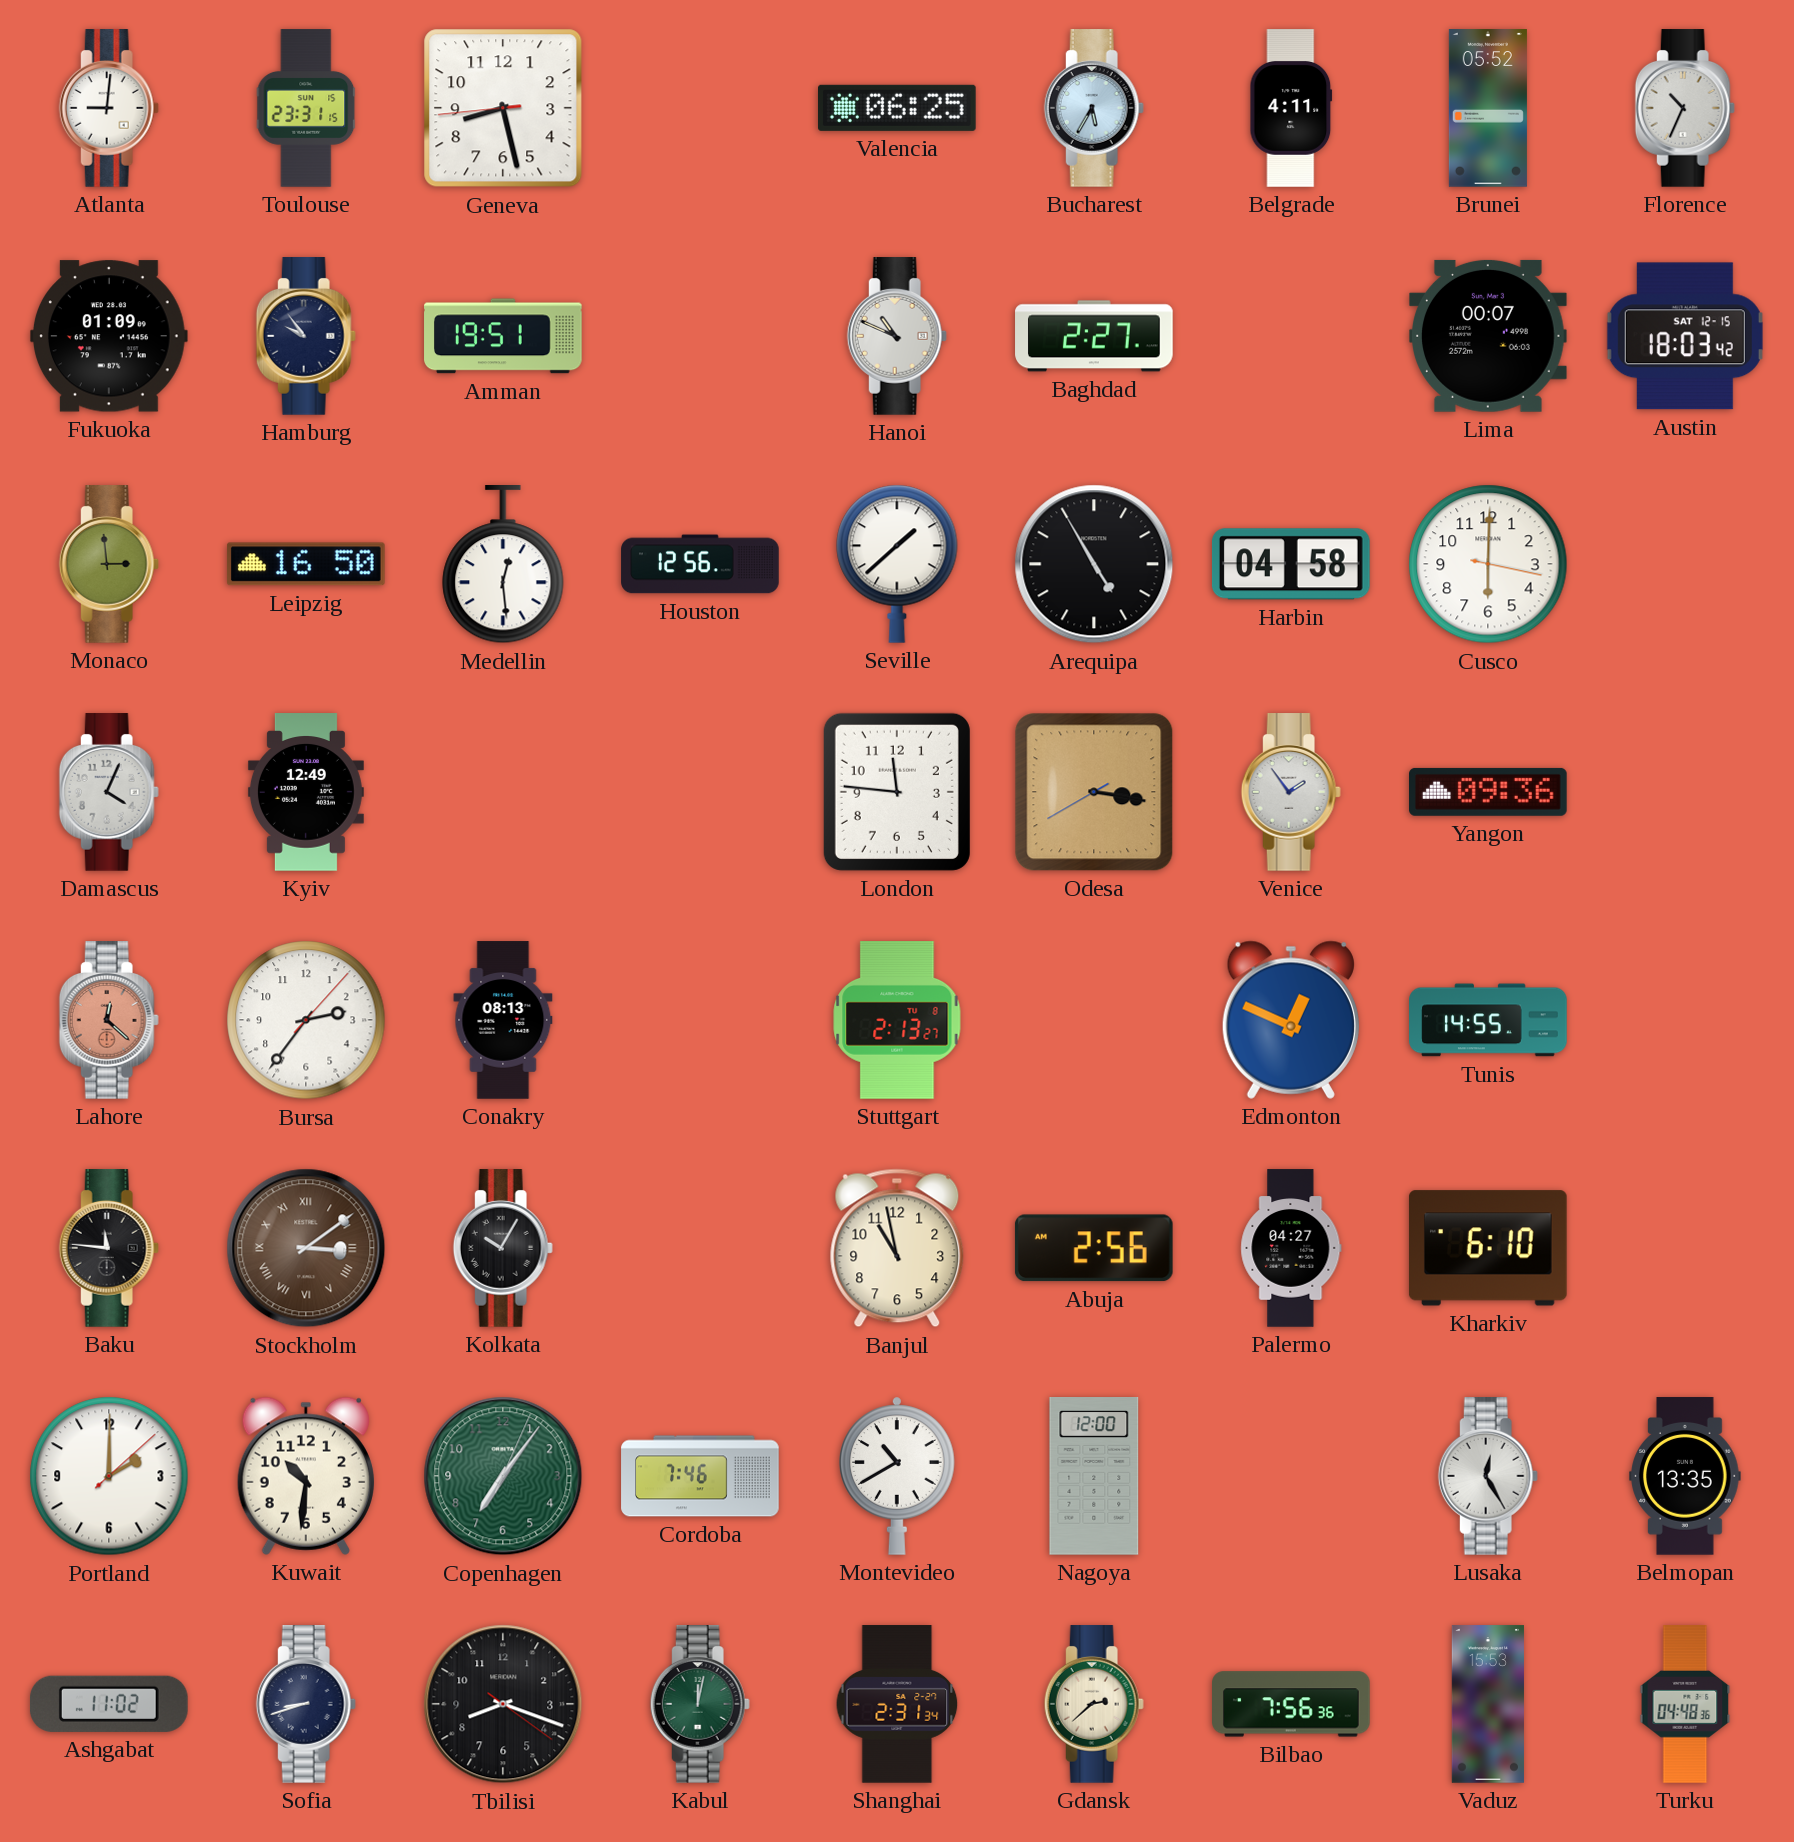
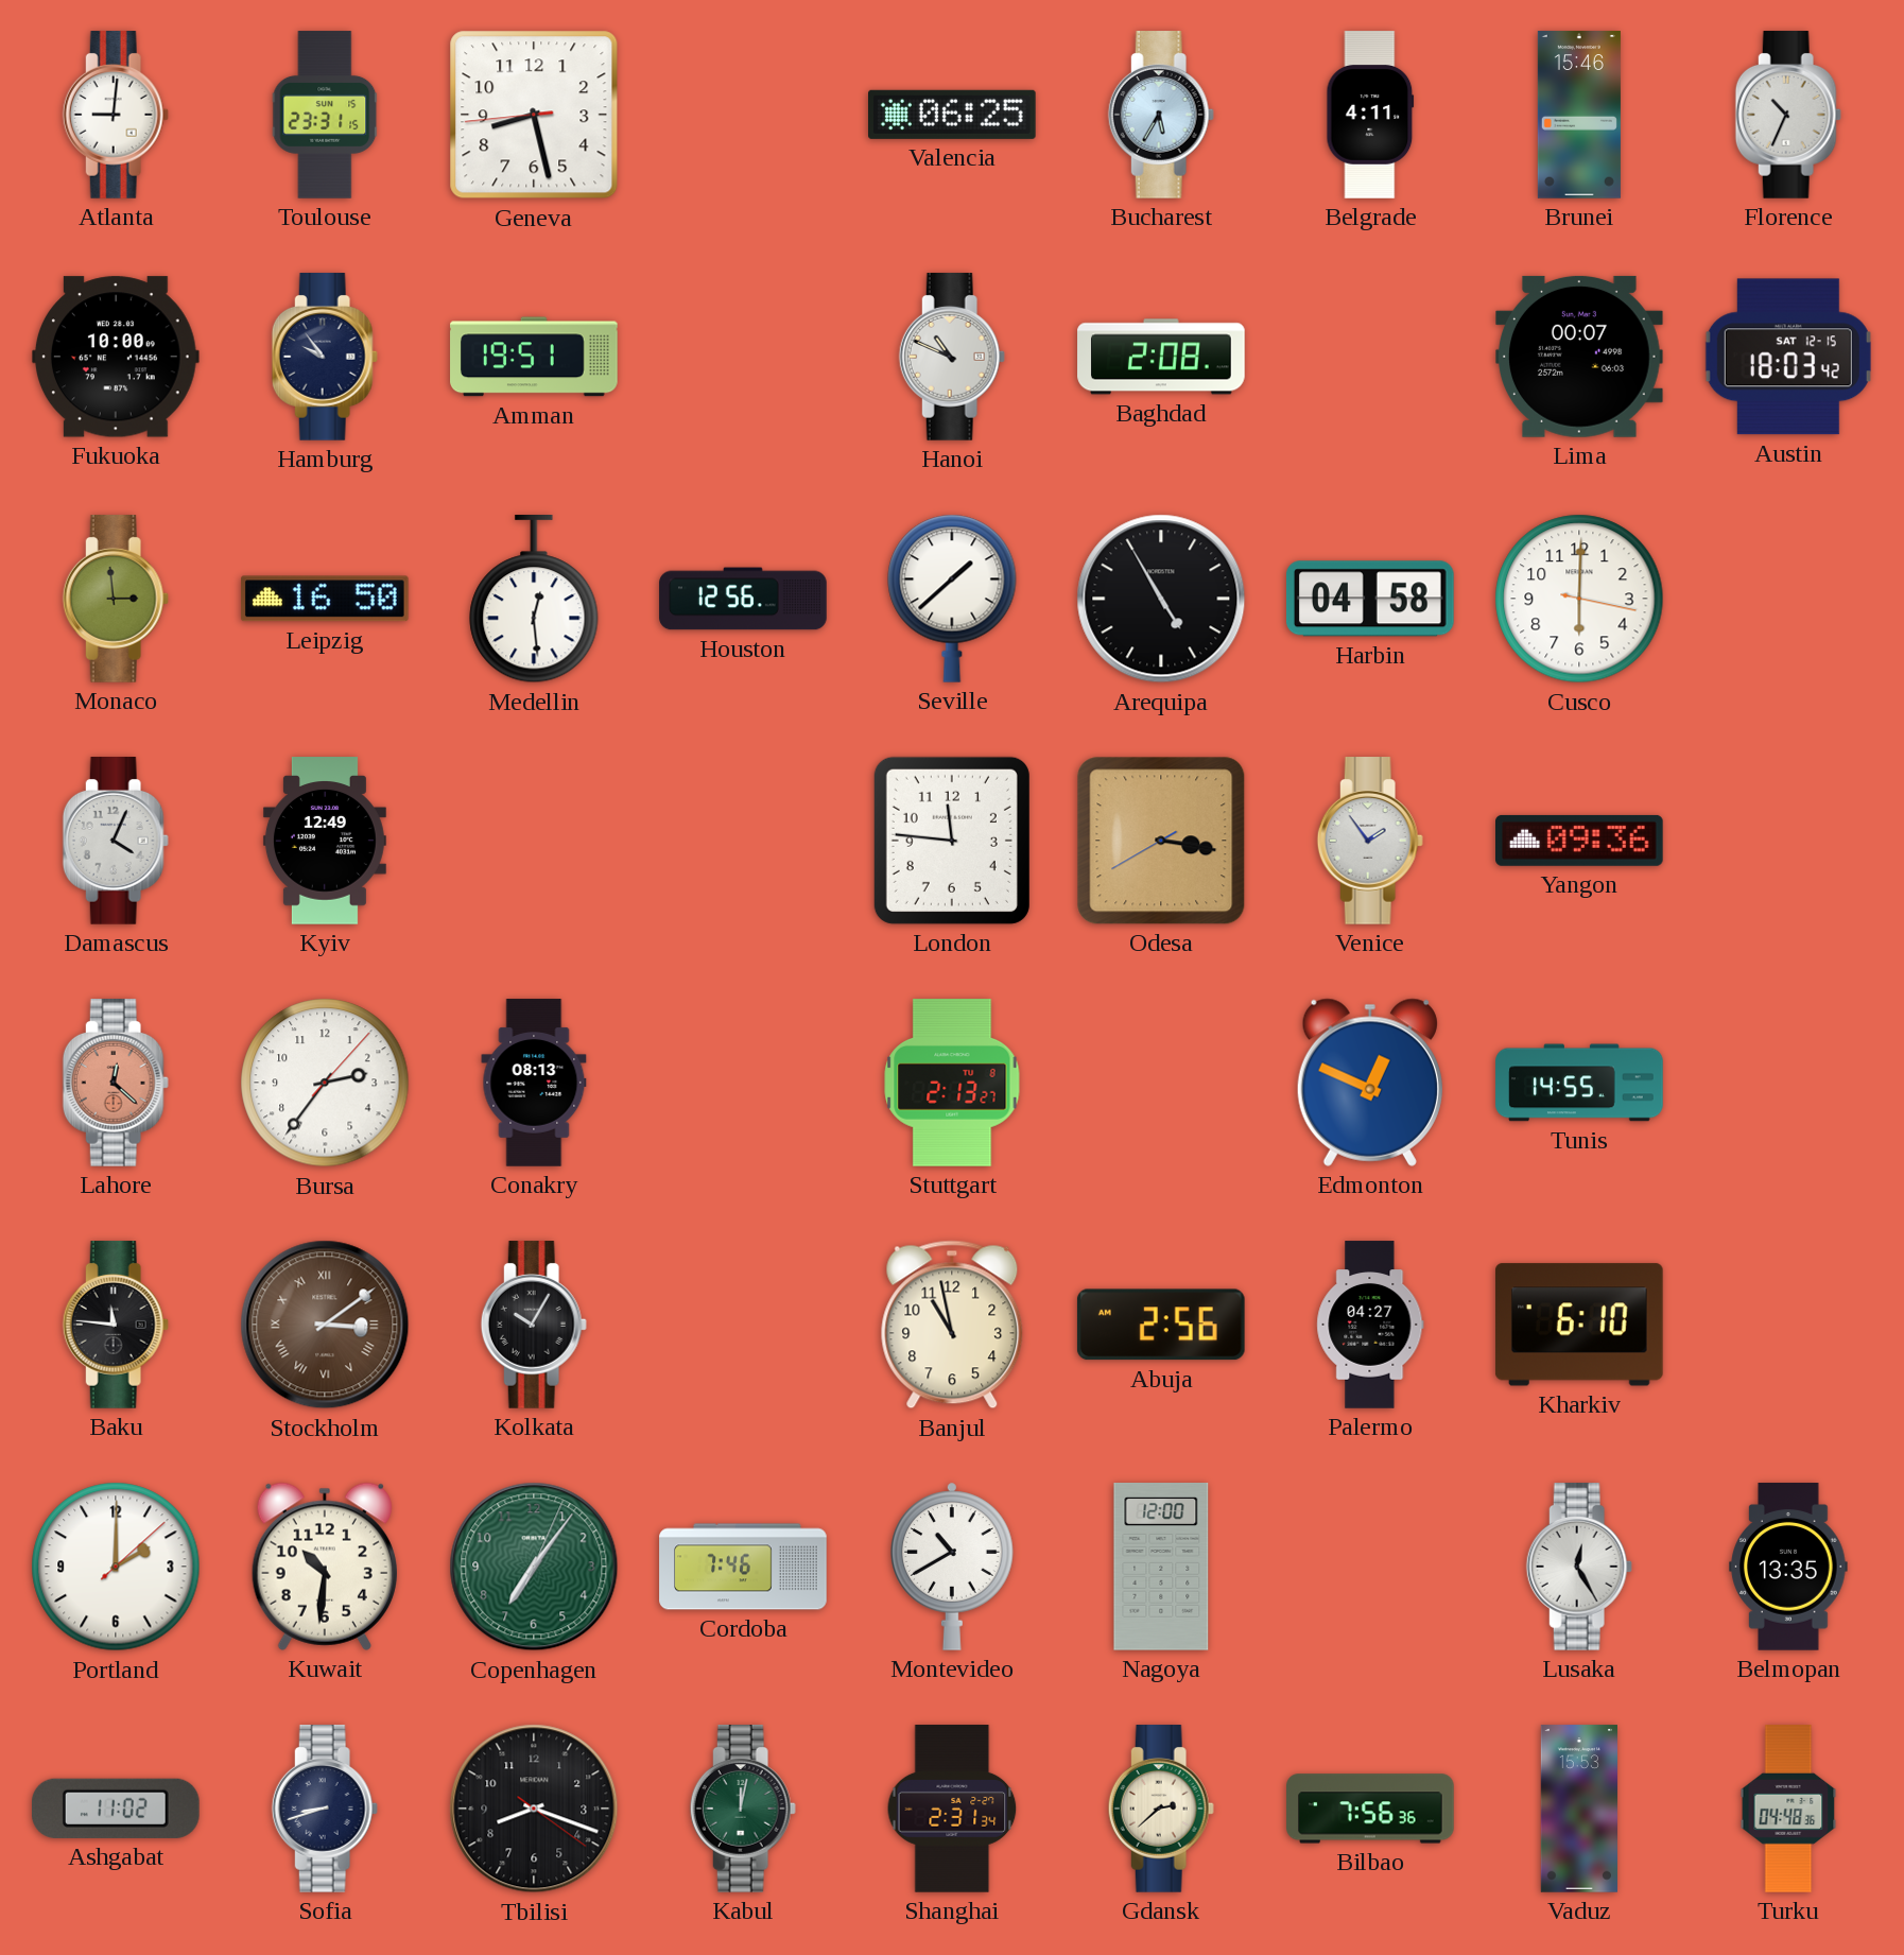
Brunei: 05:52 -> 15:46 (1579, 115)
Fukuoka: 01:09 -> 10:00 (116, 357)
Baghdad: 2:27 -> 2:08 (1161, 357)
